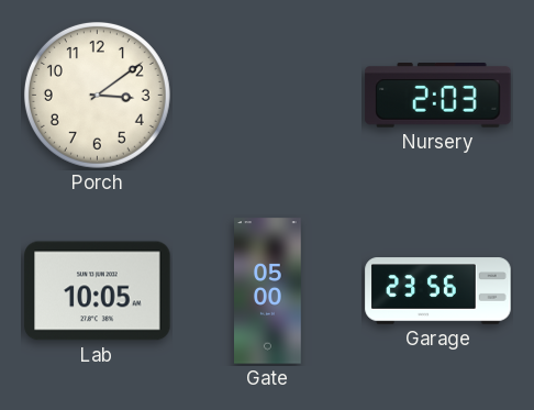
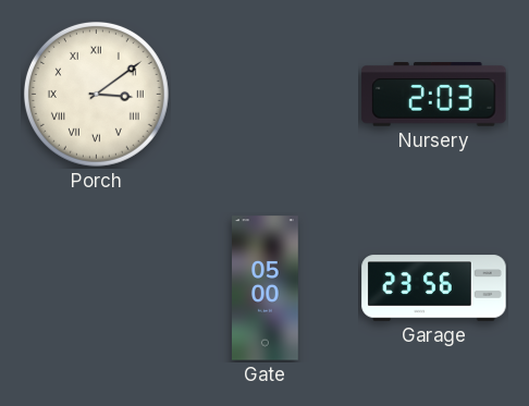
Porch numerals: Arabic -> Roman (96, 94)
Lab: 10:05 -> none (98, 291)
